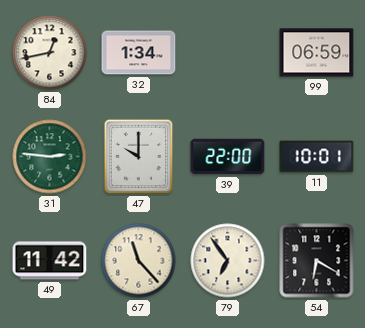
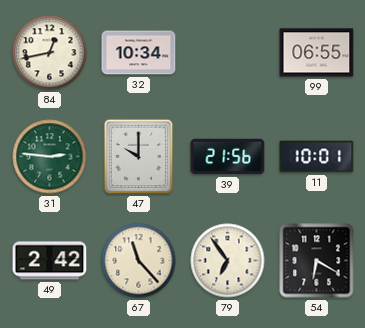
32: 1:34 -> 10:34 (139, 53)
99: 06:59 -> 06:55 (317, 53)
39: 22:00 -> 21:56 (228, 157)
49: 11:42 -> 2:42 (50, 261)
